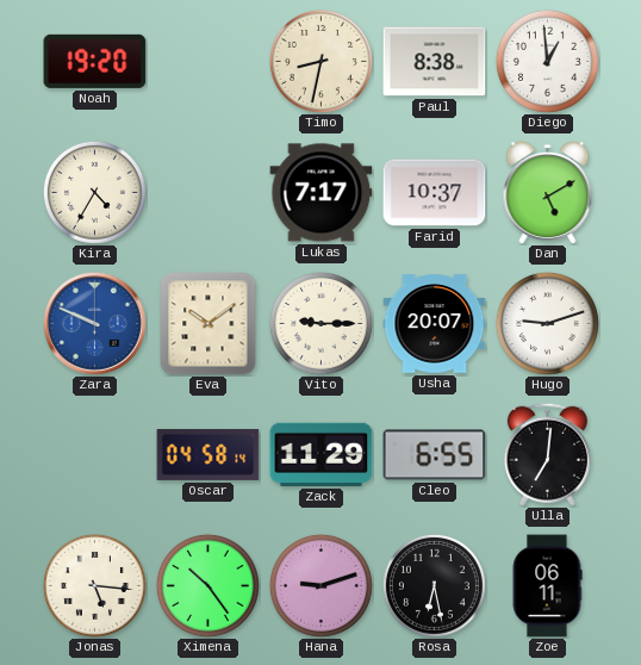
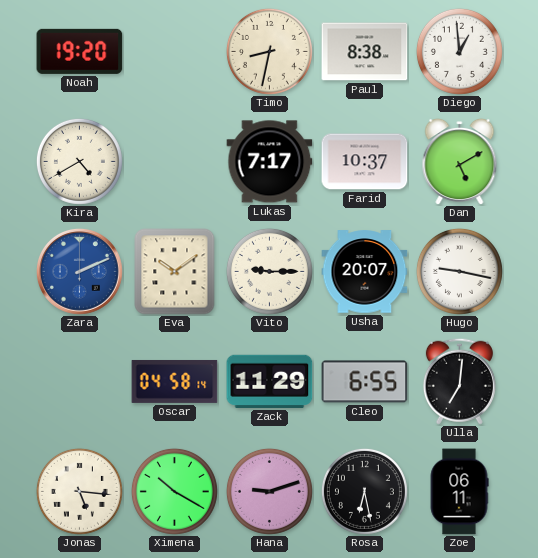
Kira: 4:35 -> 4:40 (79, 161)
Zara: 9:49 -> 2:11 (79, 271)
Hugo: 9:12 -> 9:17 (459, 271)
Ximena: 10:24 -> 10:20 (174, 491)
